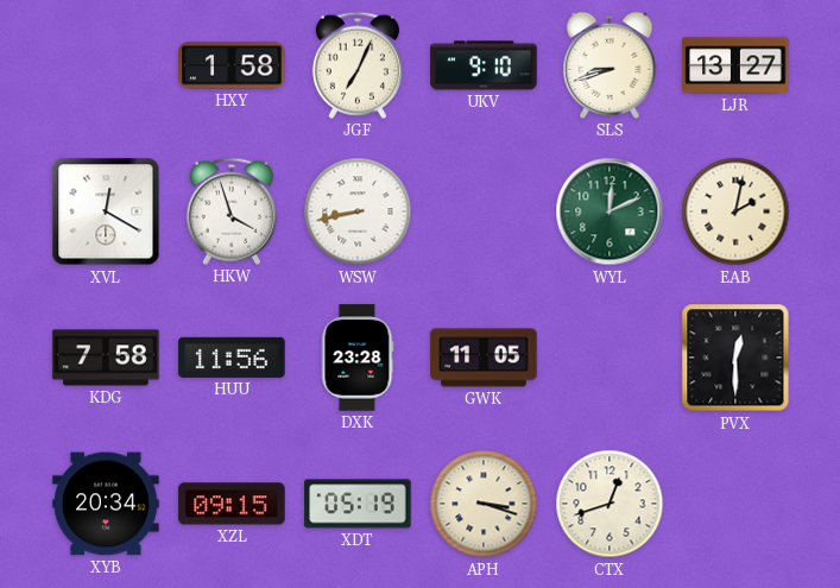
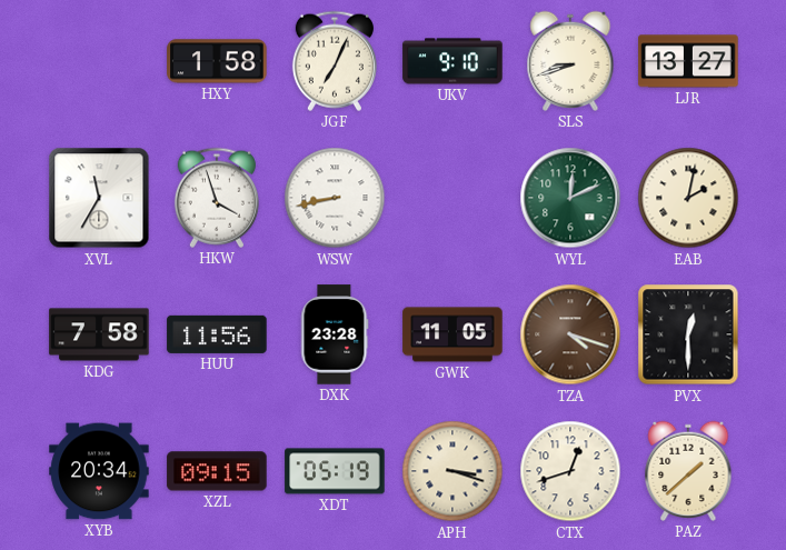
XVL: 12:20 -> 11:35 (99, 198)
TZA: none -> 4:18 (570, 334)
PAZ: none -> 1:38 (688, 471)
